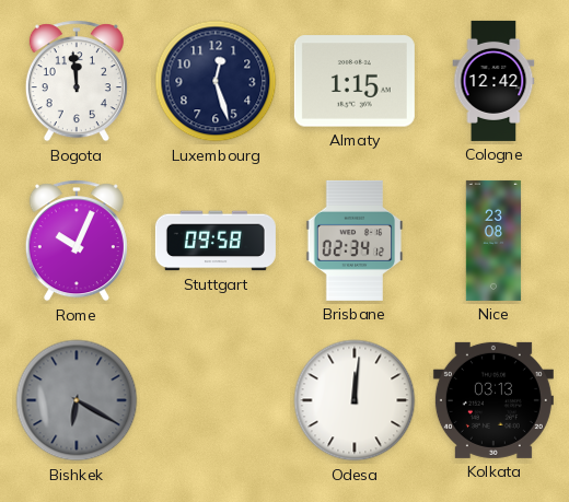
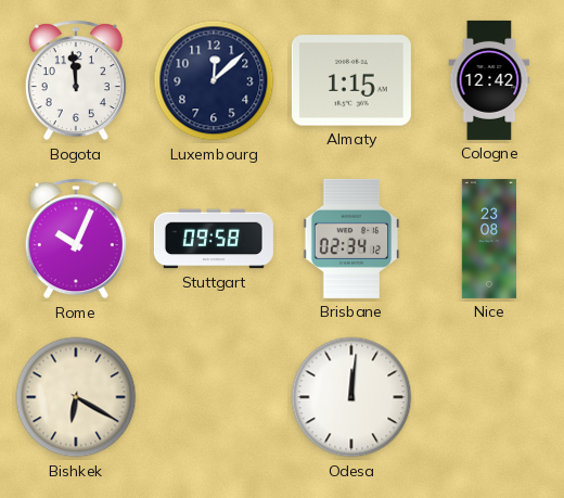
Luxembourg: 12:27 -> 12:08 (214, 80)
Bishkek dial: grey -> cream (76, 397)
Kolkata: 03:13 -> none (493, 400)
